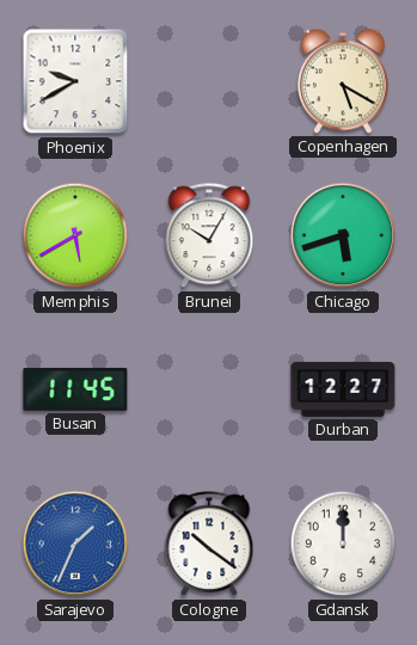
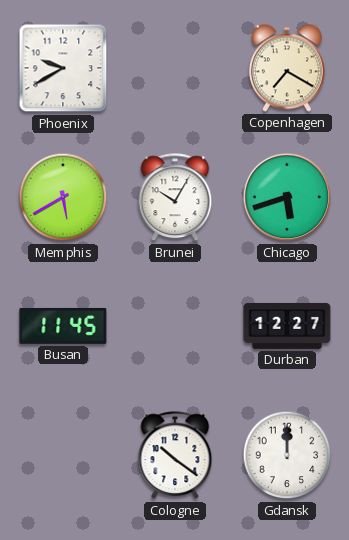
Copenhagen: 5:20 -> 7:20 (287, 68)
Sarajevo: 1:34 -> none (75, 543)
